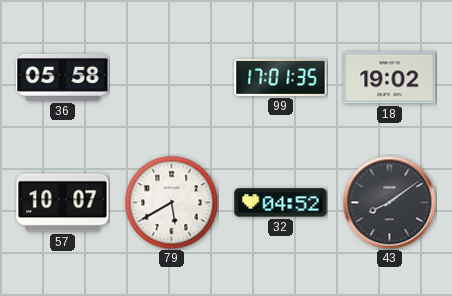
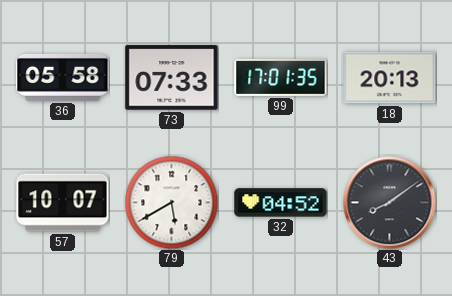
73: none -> 07:33 (172, 78)
18: 19:02 -> 20:13 (390, 78)
